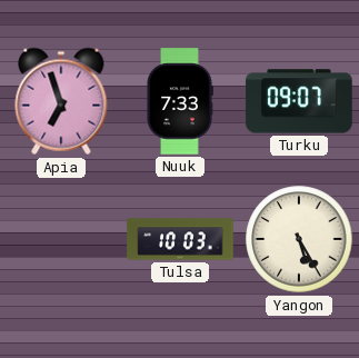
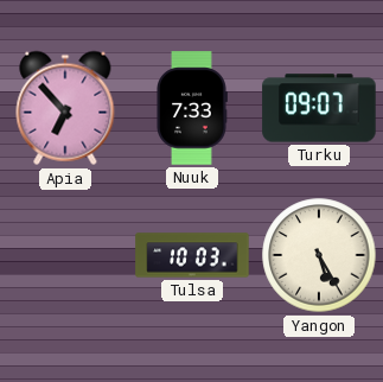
Apia: 6:57 -> 6:53 (65, 108)
